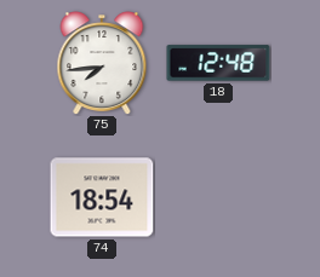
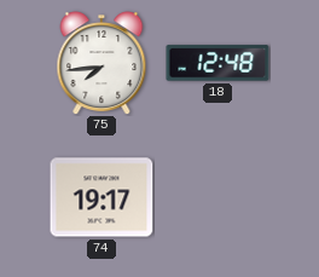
74: 18:54 -> 19:17 (101, 197)
